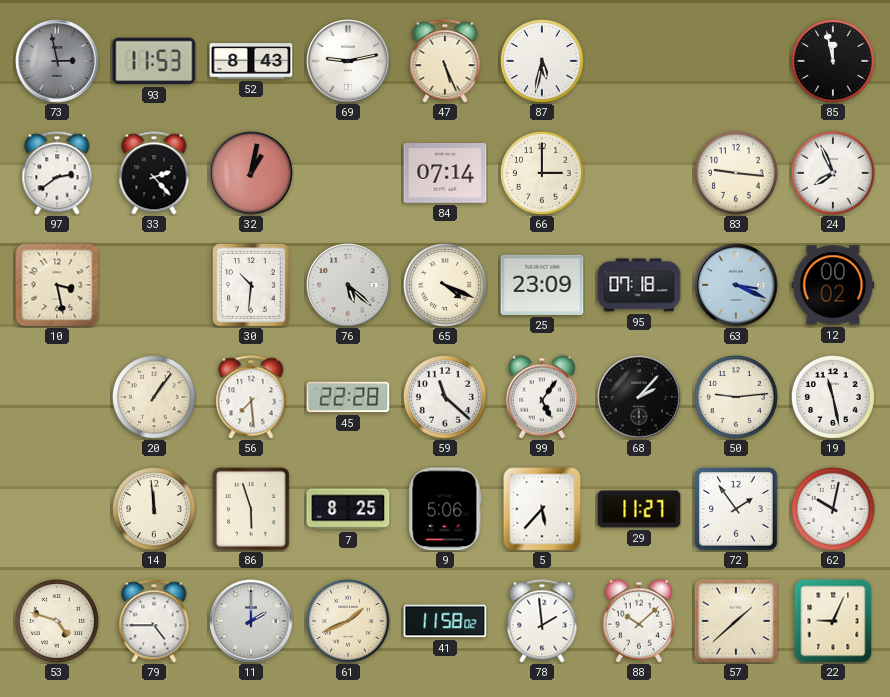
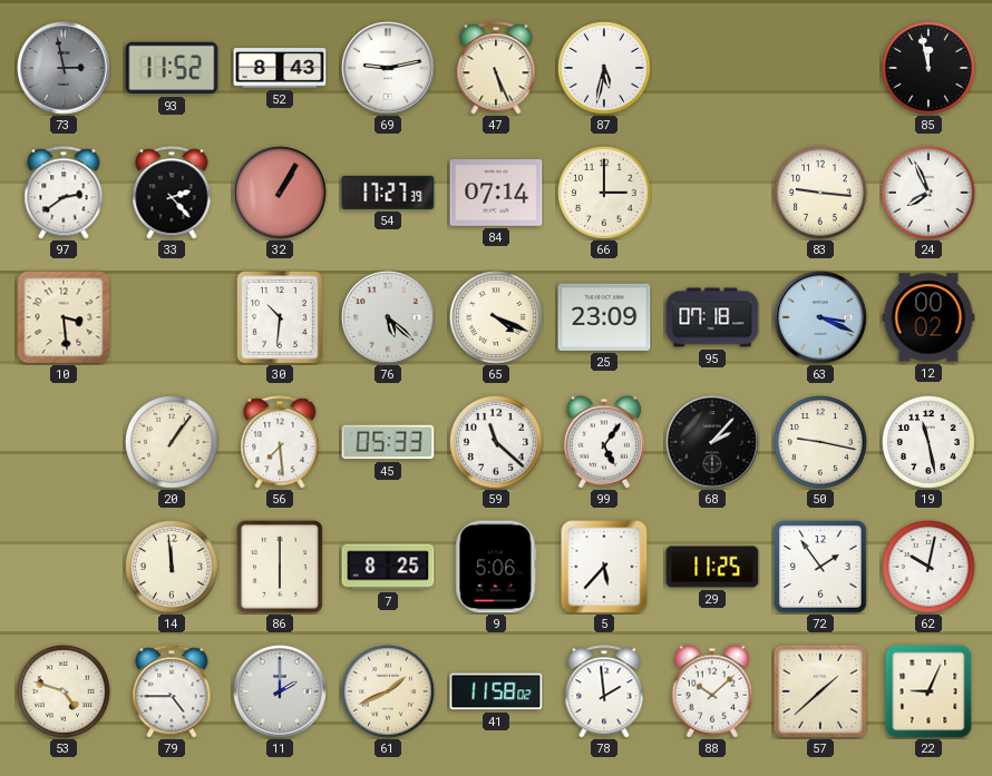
93: 11:53 -> 11:52 (172, 68)
32: 1:02 -> 1:05 (280, 193)
54: none -> 17:27 (388, 193)
10: 3:28 -> 3:29 (64, 317)
45: 22:28 -> 05:33 (388, 442)
50: 9:14 -> 9:17 (821, 443)
86: 5:57 -> 6:00 (281, 568)
29: 11:27 -> 11:25 (712, 567)
